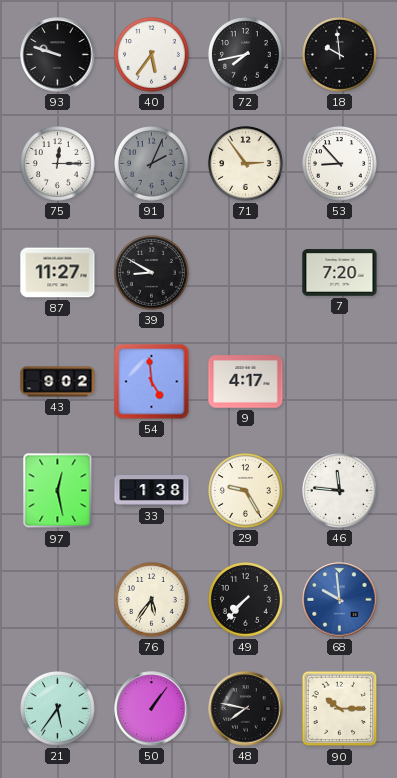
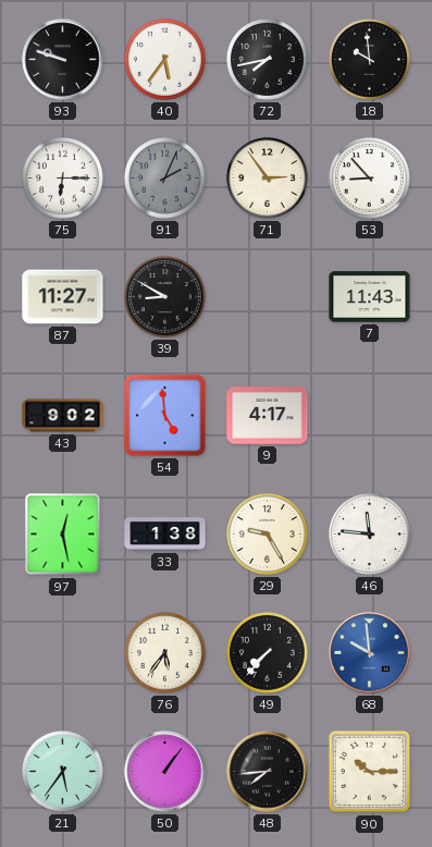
75: 12:15 -> 6:15 (63, 179)
7: 7:20 -> 11:43 (370, 297)
48: 7:47 -> 7:44 (268, 772)
